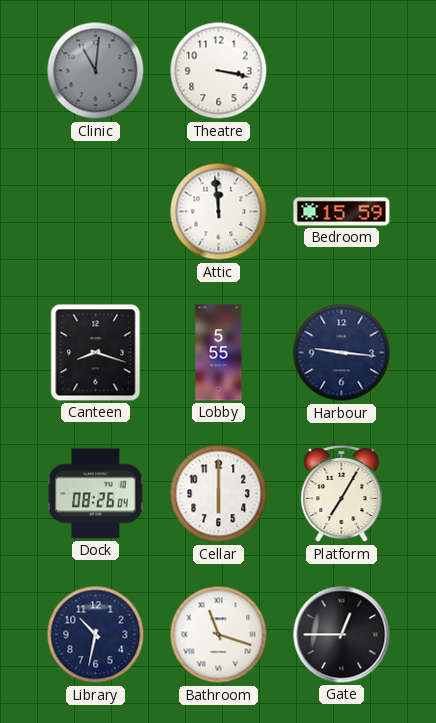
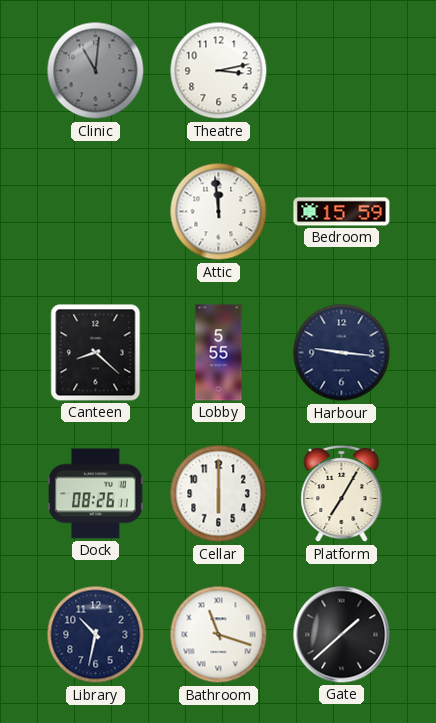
Theatre: 3:17 -> 3:13 (219, 71)
Canteen: 8:18 -> 8:22 (96, 353)
Dock: 08:26:04 -> 08:26:11 (96, 494)
Gate: 12:45 -> 1:38 (342, 635)
